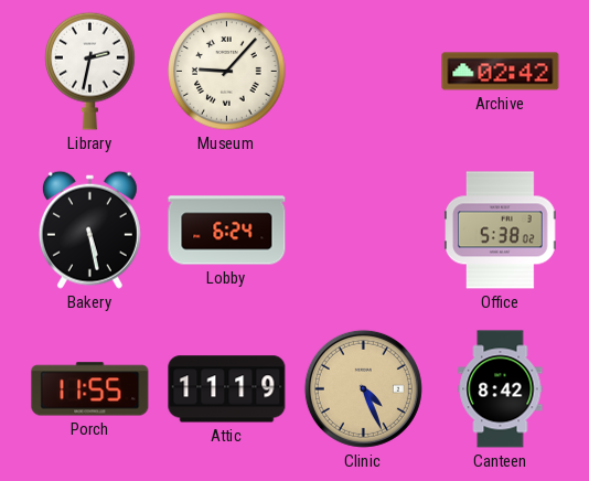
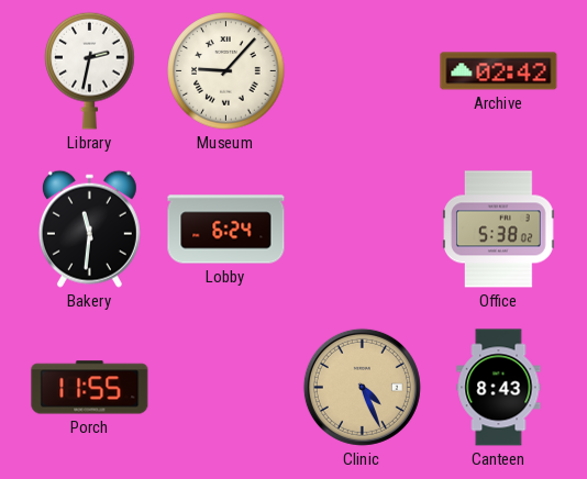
Bakery: 5:28 -> 11:31 (89, 229)
Attic: 11:19 -> none (227, 389)
Canteen: 8:42 -> 8:43 (499, 388)
